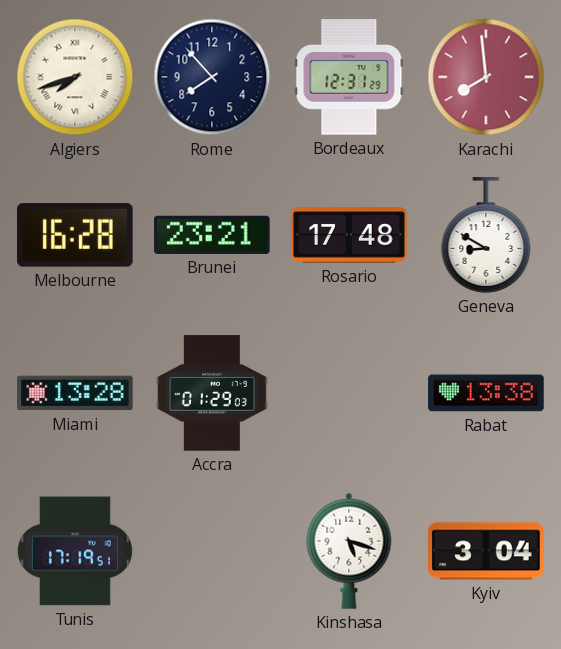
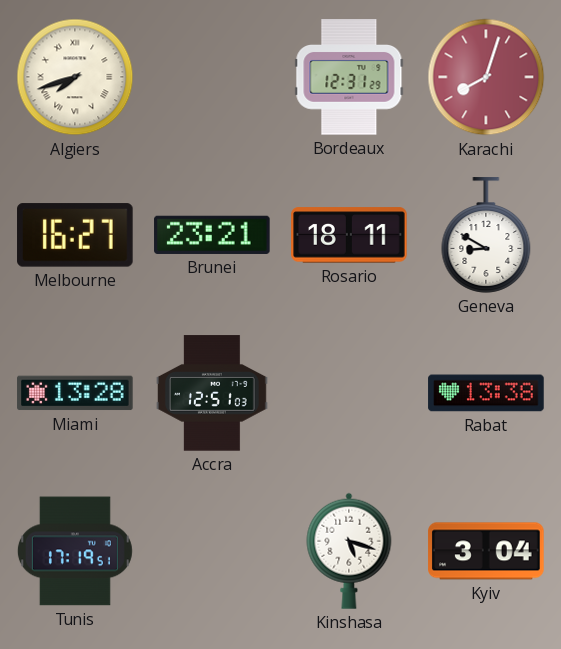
Rome: 7:53 -> none (212, 77)
Karachi: 7:59 -> 8:03 (486, 77)
Melbourne: 16:28 -> 16:27 (75, 235)
Rosario: 17:48 -> 18:11 (349, 235)
Accra: 01:29 -> 12:51 (212, 393)
